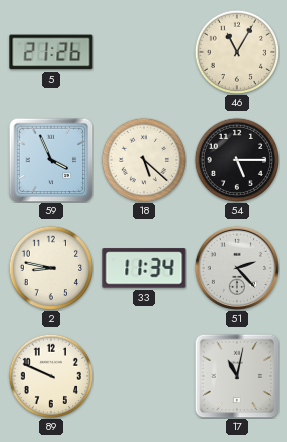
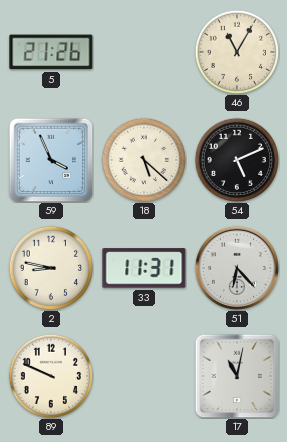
54: 5:15 -> 5:11 (236, 159)
33: 11:34 -> 11:31 (144, 268)
51: 2:23 -> 6:23 (237, 268)
